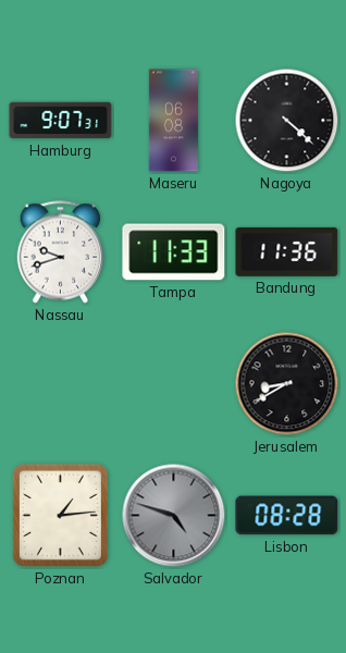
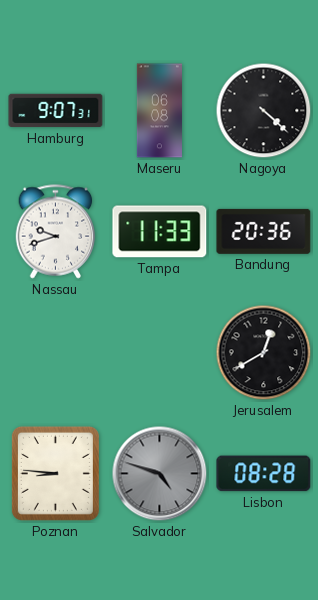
Bandung: 11:36 -> 20:36 (264, 231)
Jerusalem: 8:40 -> 12:40 (264, 353)
Poznan: 1:14 -> 8:46 (55, 473)
